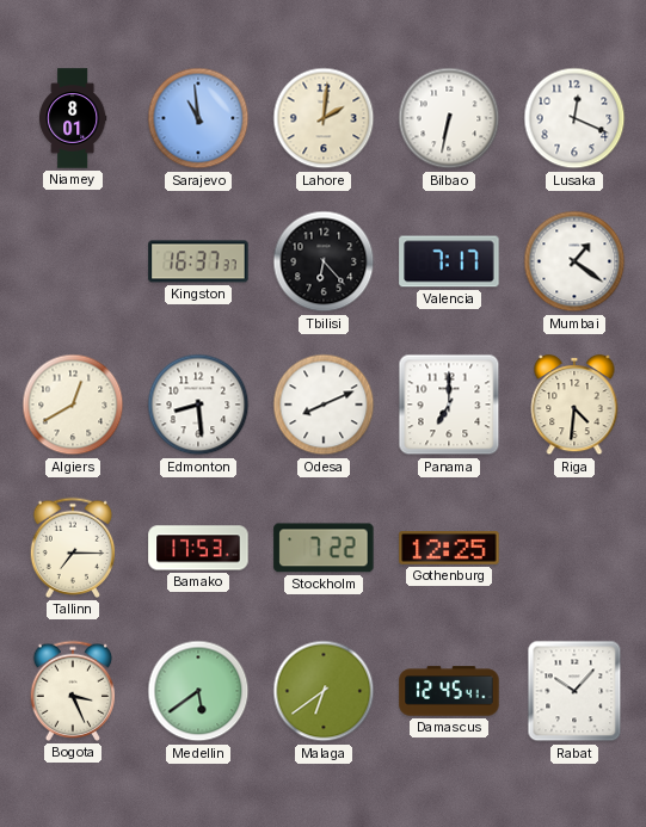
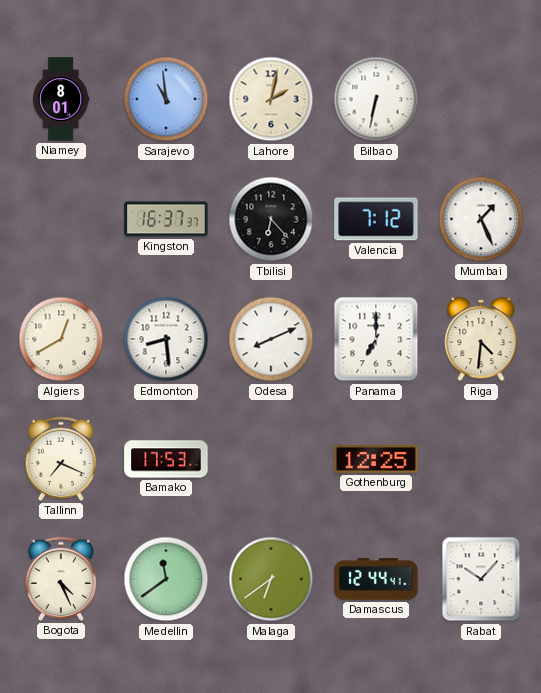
Lahore: 2:01 -> 2:02 (271, 99)
Lusaka: 12:19 -> none (574, 118)
Valencia: 7:17 -> 7:12 (376, 219)
Mumbai: 1:21 -> 1:26 (481, 219)
Tallinn: 7:15 -> 7:19 (61, 459)
Stockholm: 7:22 -> none (324, 548)
Bogota: 3:26 -> 4:26 (61, 579)
Medellin: 5:39 -> 11:39 (166, 579)
Damascus: 12:45 -> 12:44 (376, 579)
